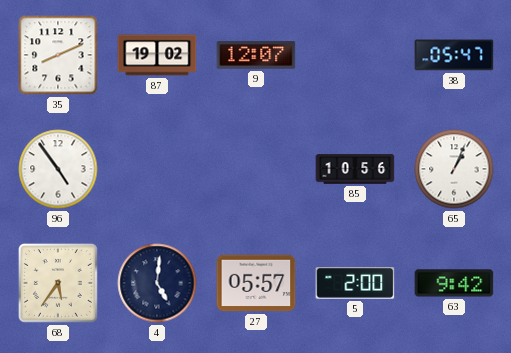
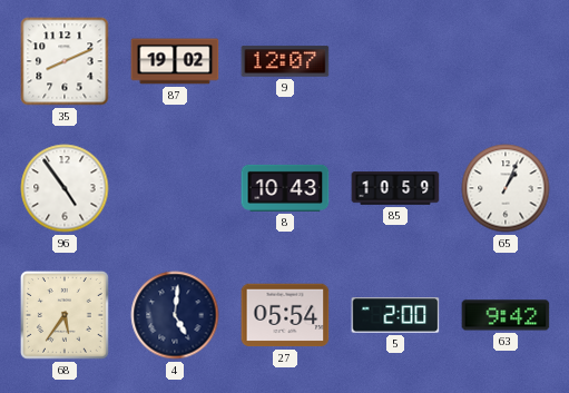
38: 05:47 -> none (454, 55)
8: none -> 10:43 (285, 188)
85: 10:56 -> 10:59 (395, 188)
27: 05:57 -> 05:54 (285, 315)
